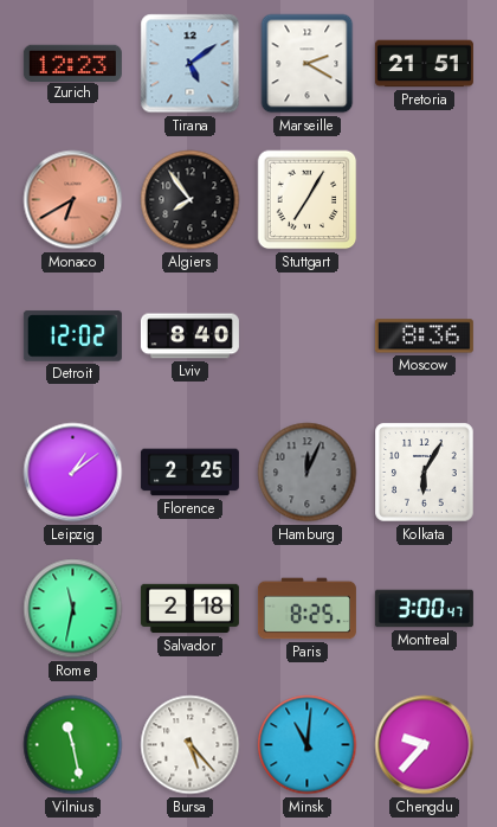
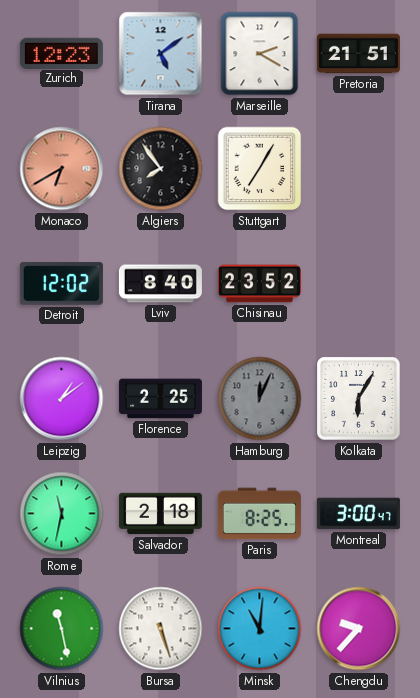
Chisinau: none -> 23:52 (259, 284)
Moscow: 8:36 -> none (424, 336)
Bursa: 5:23 -> 5:27 (161, 629)
